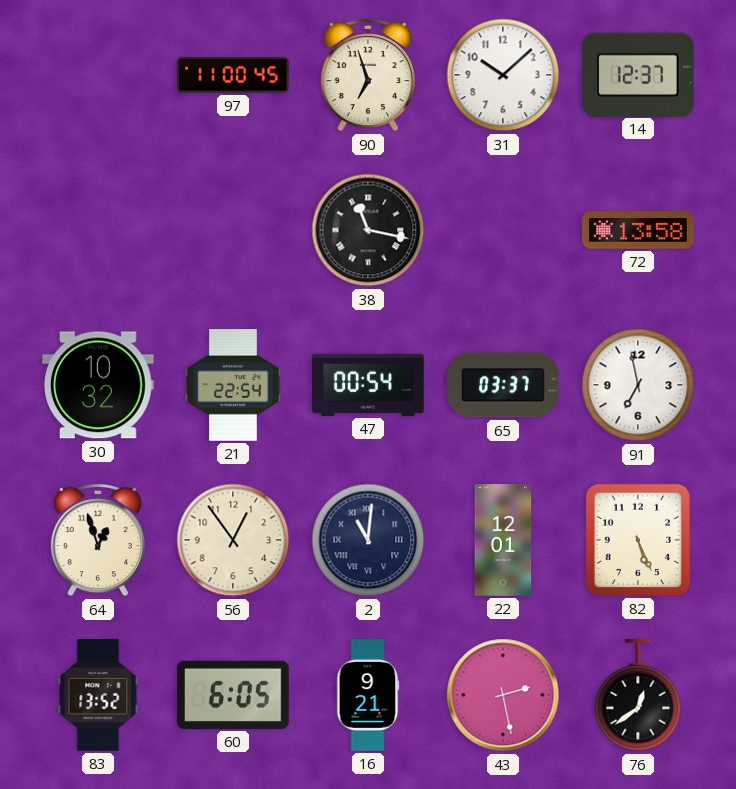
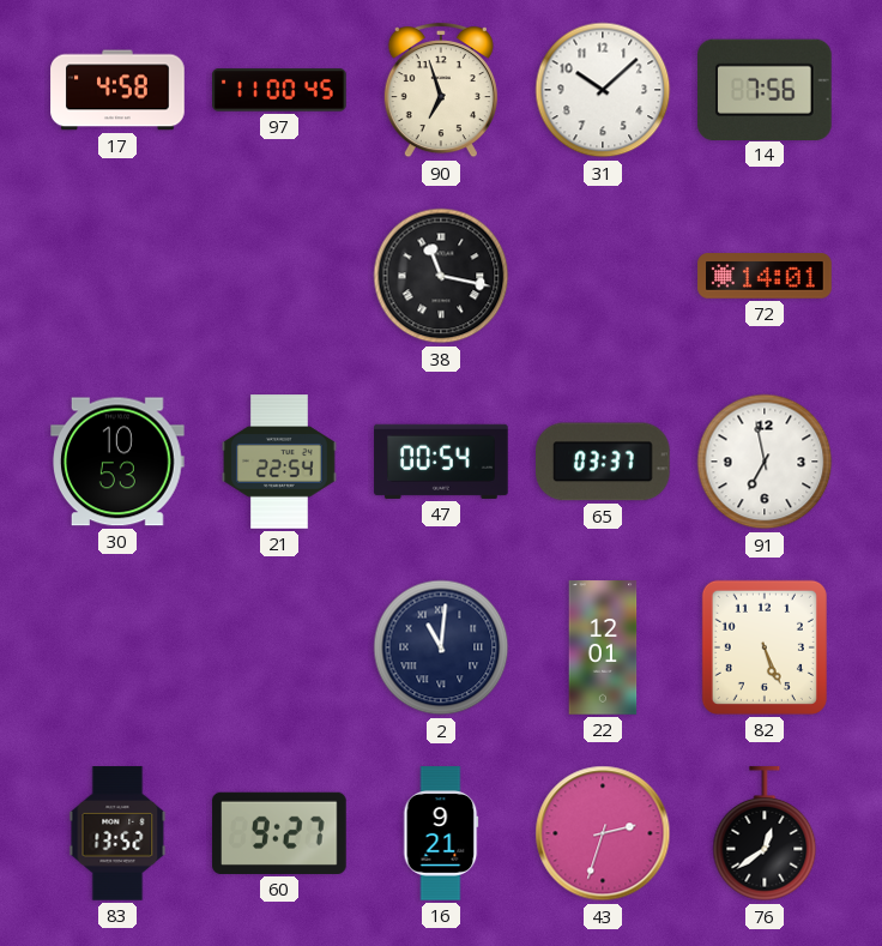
17: none -> 4:58 (117, 90)
14: 12:37 -> 7:56 (766, 89)
72: 13:58 -> 14:01 (765, 276)
30: 10:32 -> 10:53 (119, 462)
64: 12:57 -> none (98, 541)
56: 12:54 -> none (233, 540)
60: 6:05 -> 9:27 (279, 833)
43: 2:28 -> 2:33 (603, 833)
